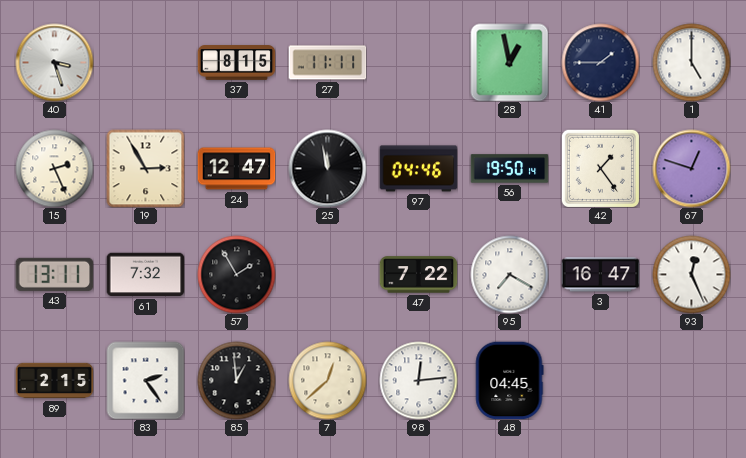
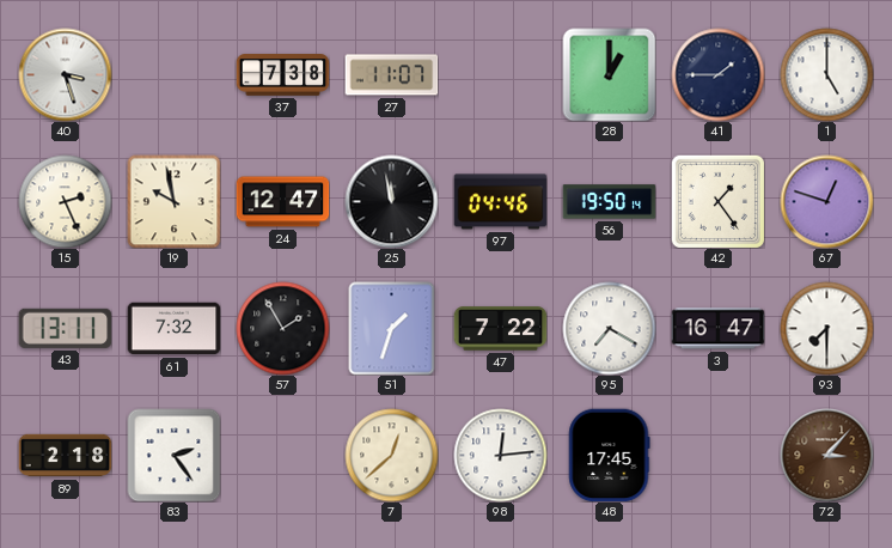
37: 8:15 -> 7:38 (282, 75)
27: 11:11 -> 11:07 (391, 75)
28: 12:58 -> 1:00 (609, 74)
19: 2:55 -> 9:58 (173, 201)
51: none -> 1:33 (392, 328)
93: 12:26 -> 7:30 (826, 328)
89: 2:15 -> 2:18 (65, 456)
85: 12:59 -> none (236, 380)
48: 04:45 -> 17:45 (610, 455)
72: none -> 3:07 (826, 455)
